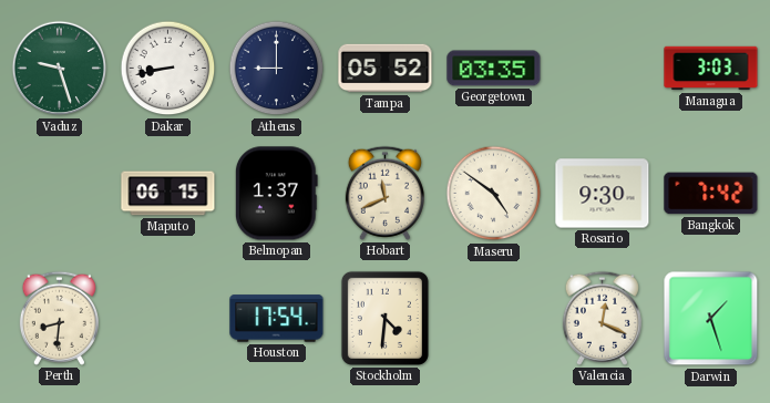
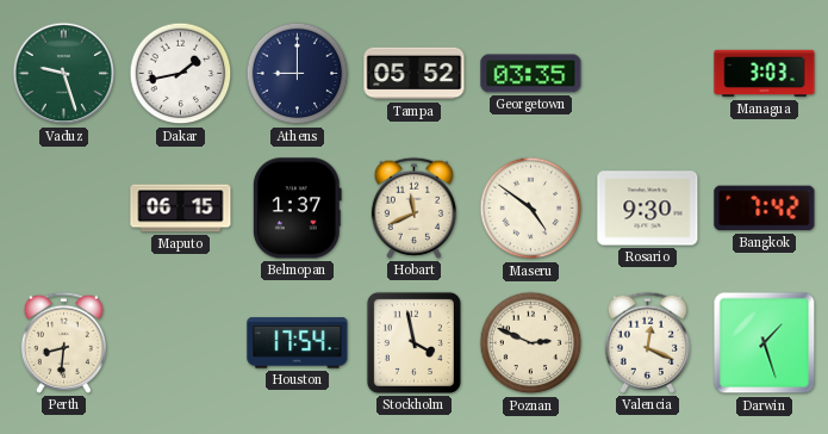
Dakar: 8:43 -> 1:43 (181, 74)
Stockholm: 4:31 -> 3:58 (413, 342)
Poznan: none -> 2:49 (531, 343)
